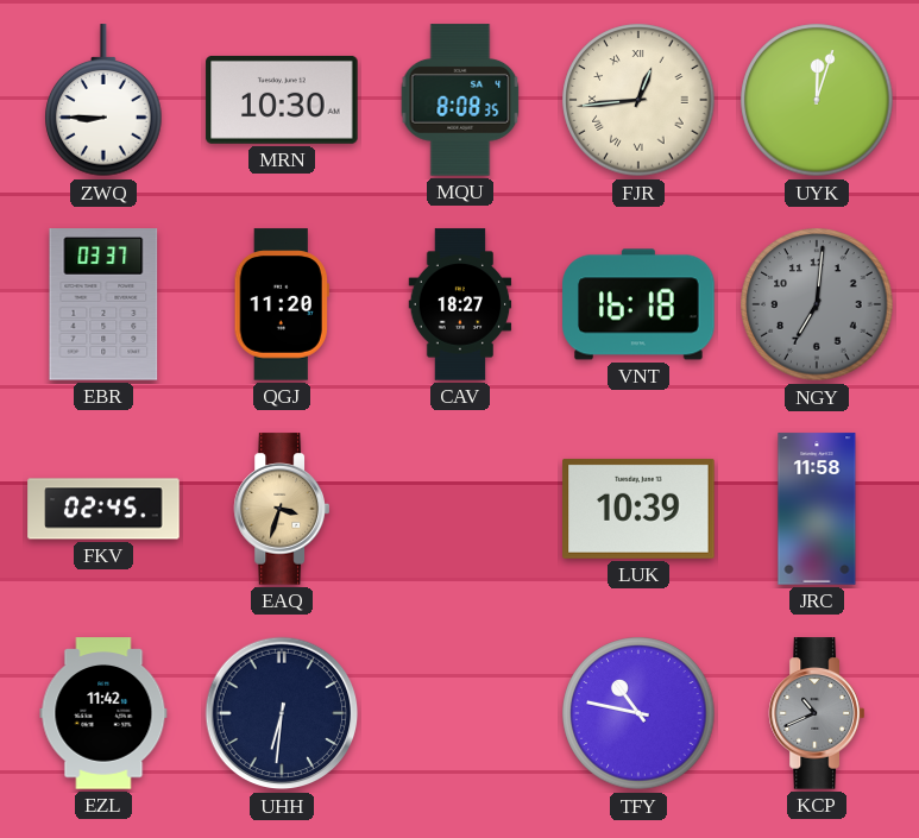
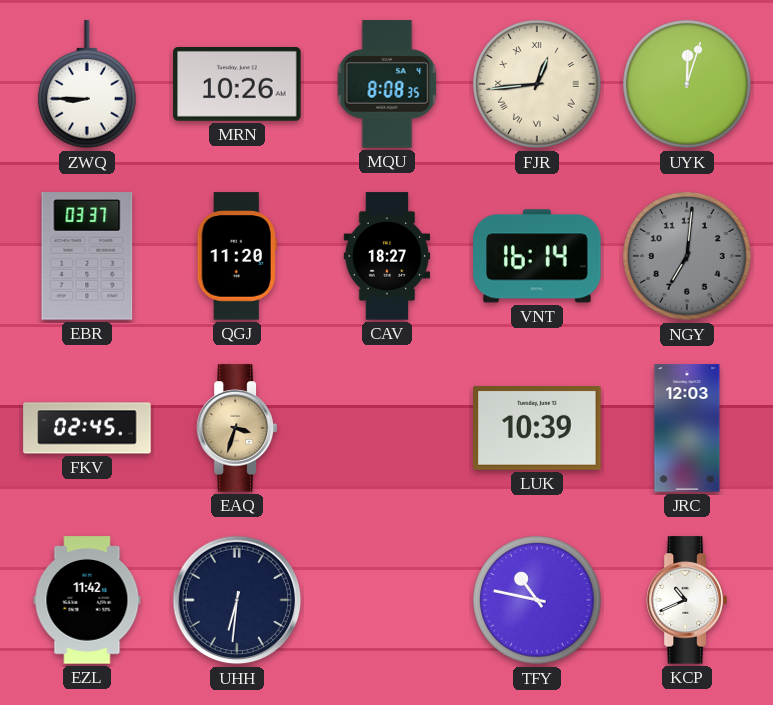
MRN: 10:30 -> 10:26 (237, 84)
VNT: 16:18 -> 16:14 (537, 256)
JRC: 11:58 -> 12:03 (687, 428)
KCP dial: grey -> white (686, 600)
